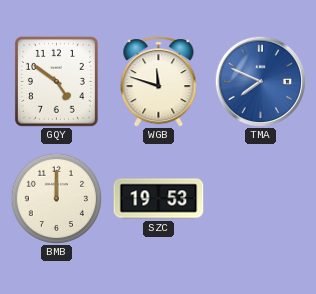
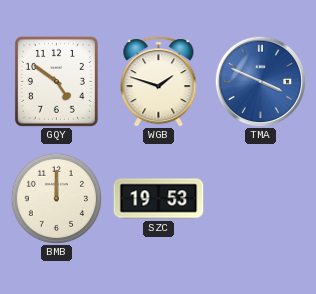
WGB: 11:48 -> 1:48 (159, 82)
TMA: 7:49 -> 3:49 (260, 81)
